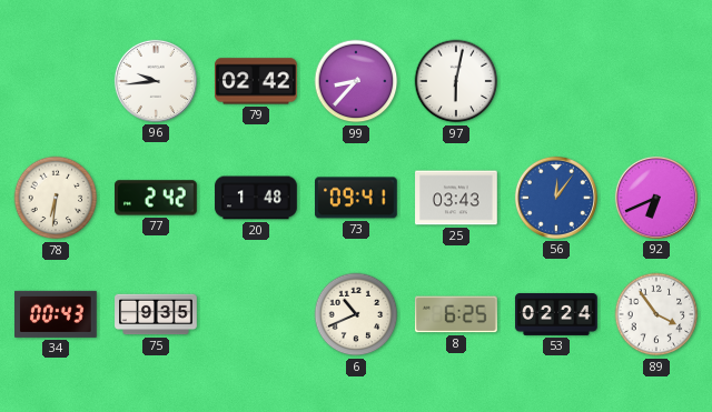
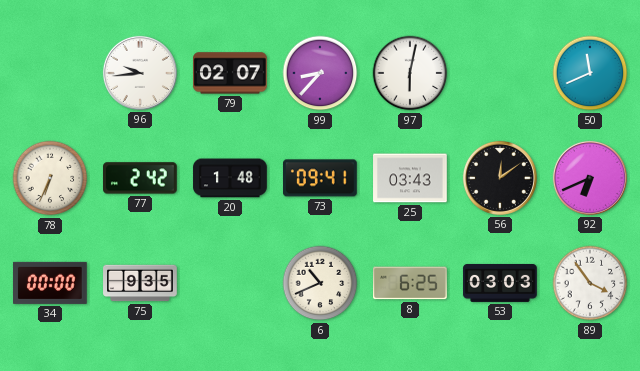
79: 02:42 -> 02:07 (231, 73)
50: none -> 11:41 (590, 73)
78: 6:31 -> 6:34 (50, 178)
56: 12:06 -> 12:09 (500, 178)
56 dial: blue -> black (500, 178)
34: 00:43 -> 00:00 (51, 283)
53: 02:24 -> 03:03 (500, 283)
